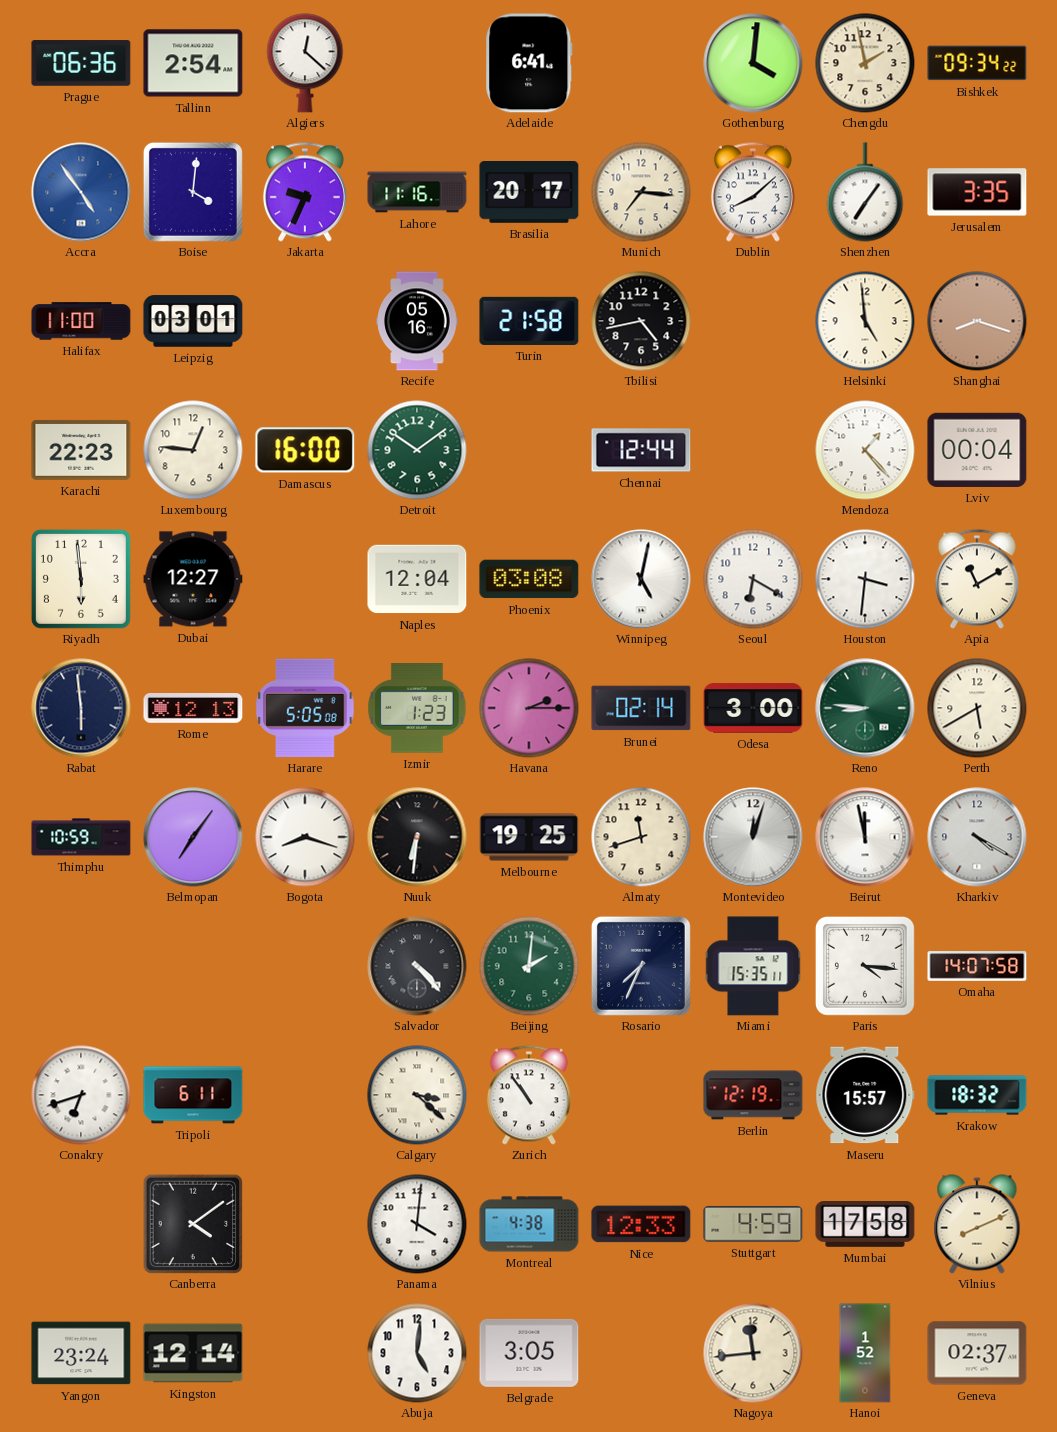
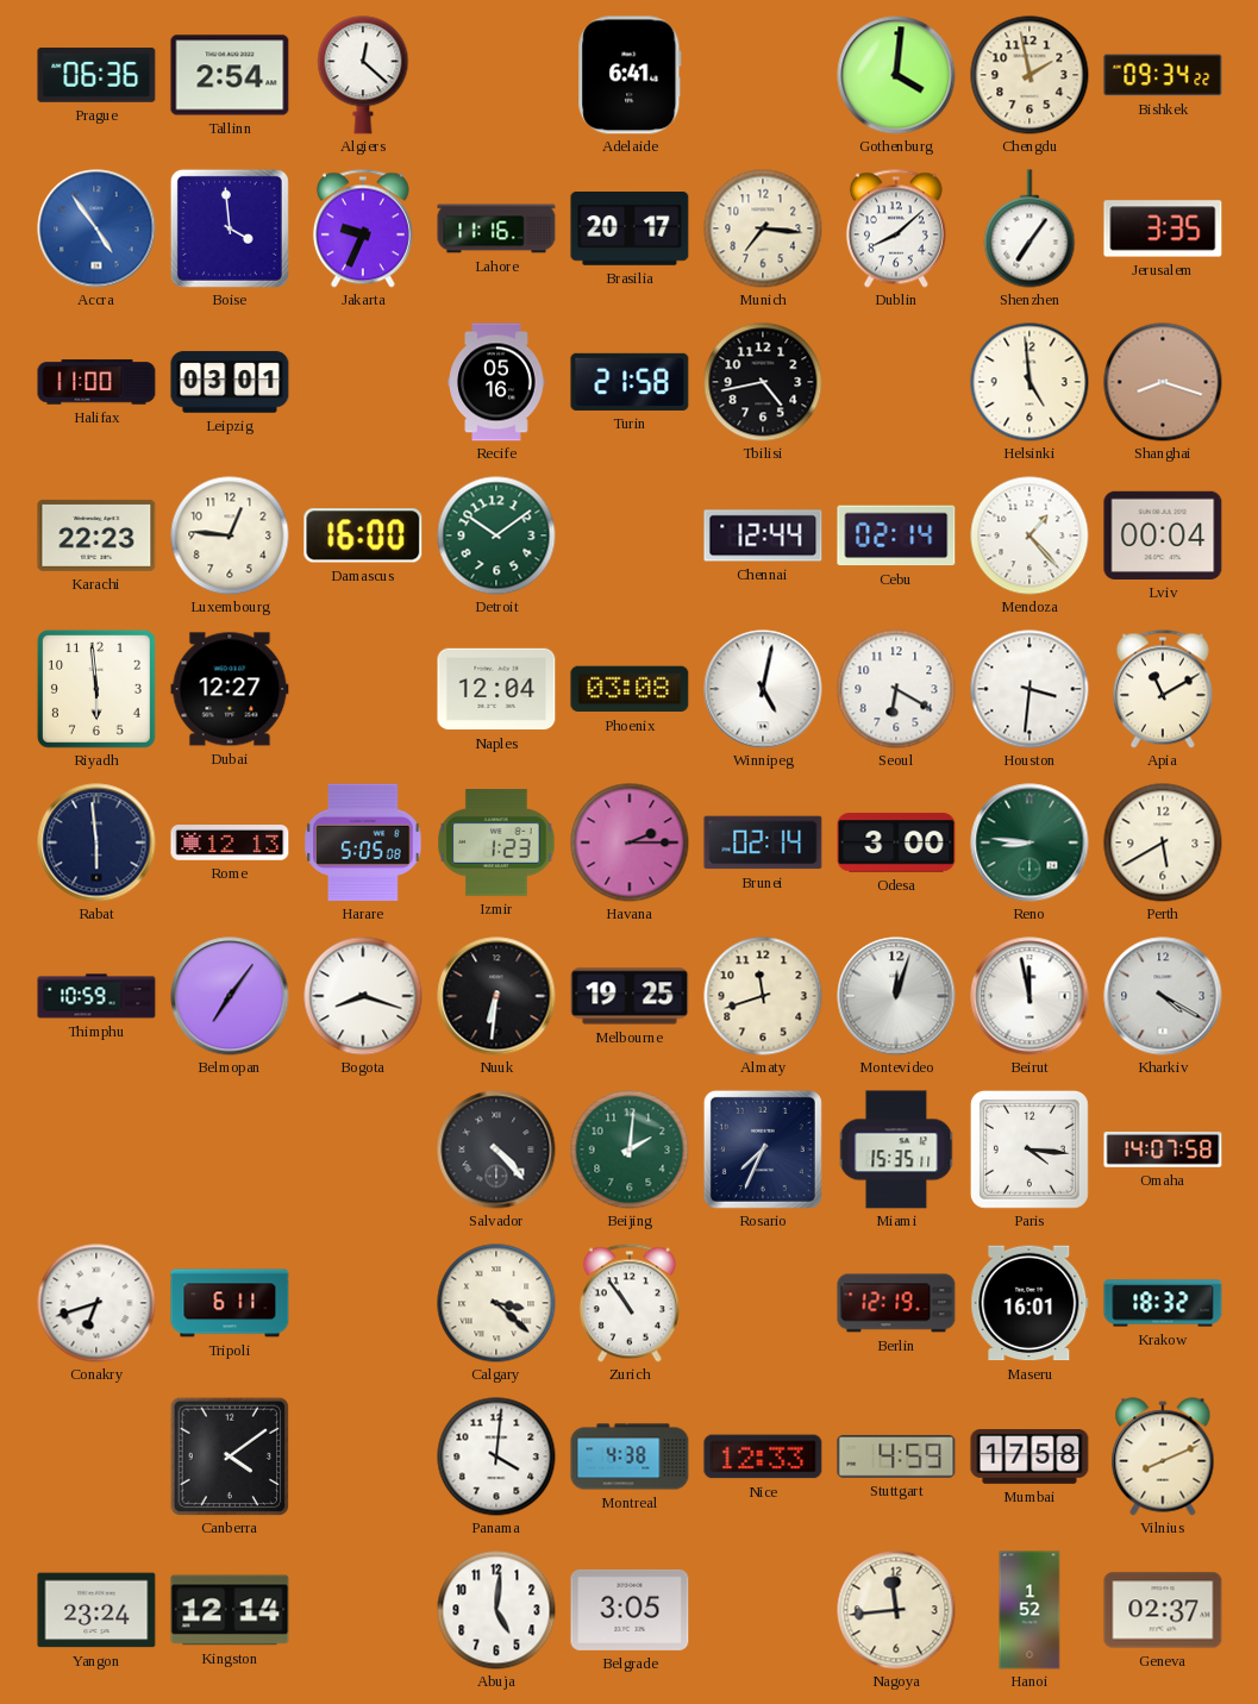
Boise: 4:01 -> 3:59 (230, 228)
Cebu: none -> 02:14 (896, 535)
Maseru: 15:57 -> 16:01 (1029, 1303)
